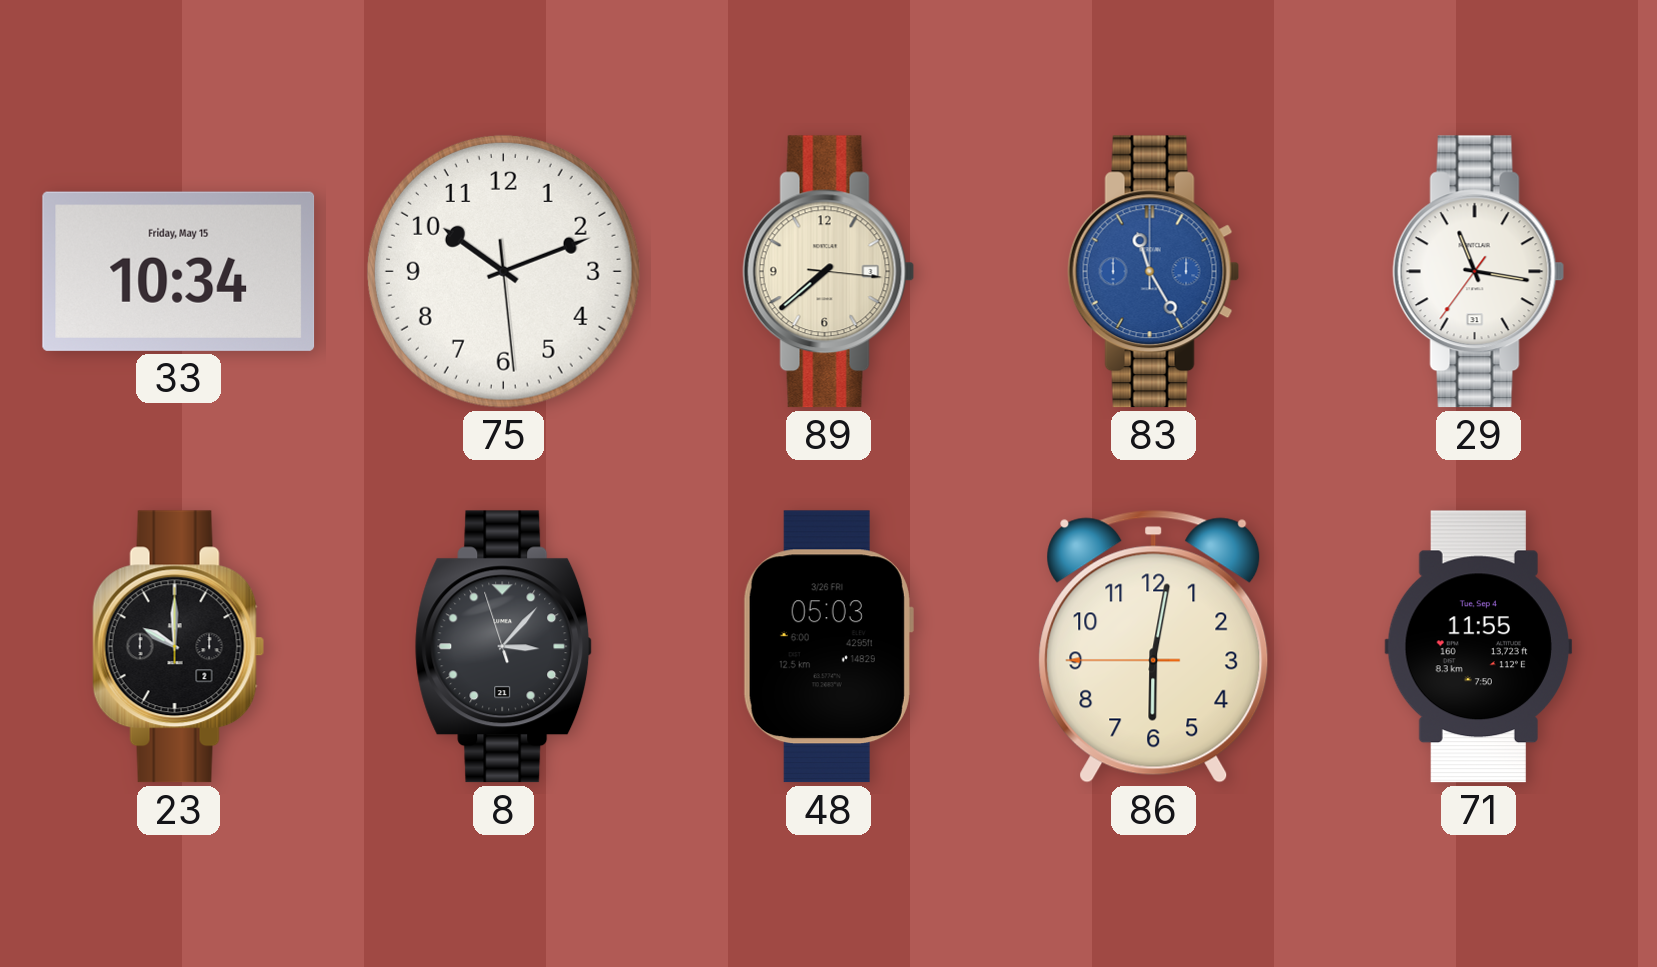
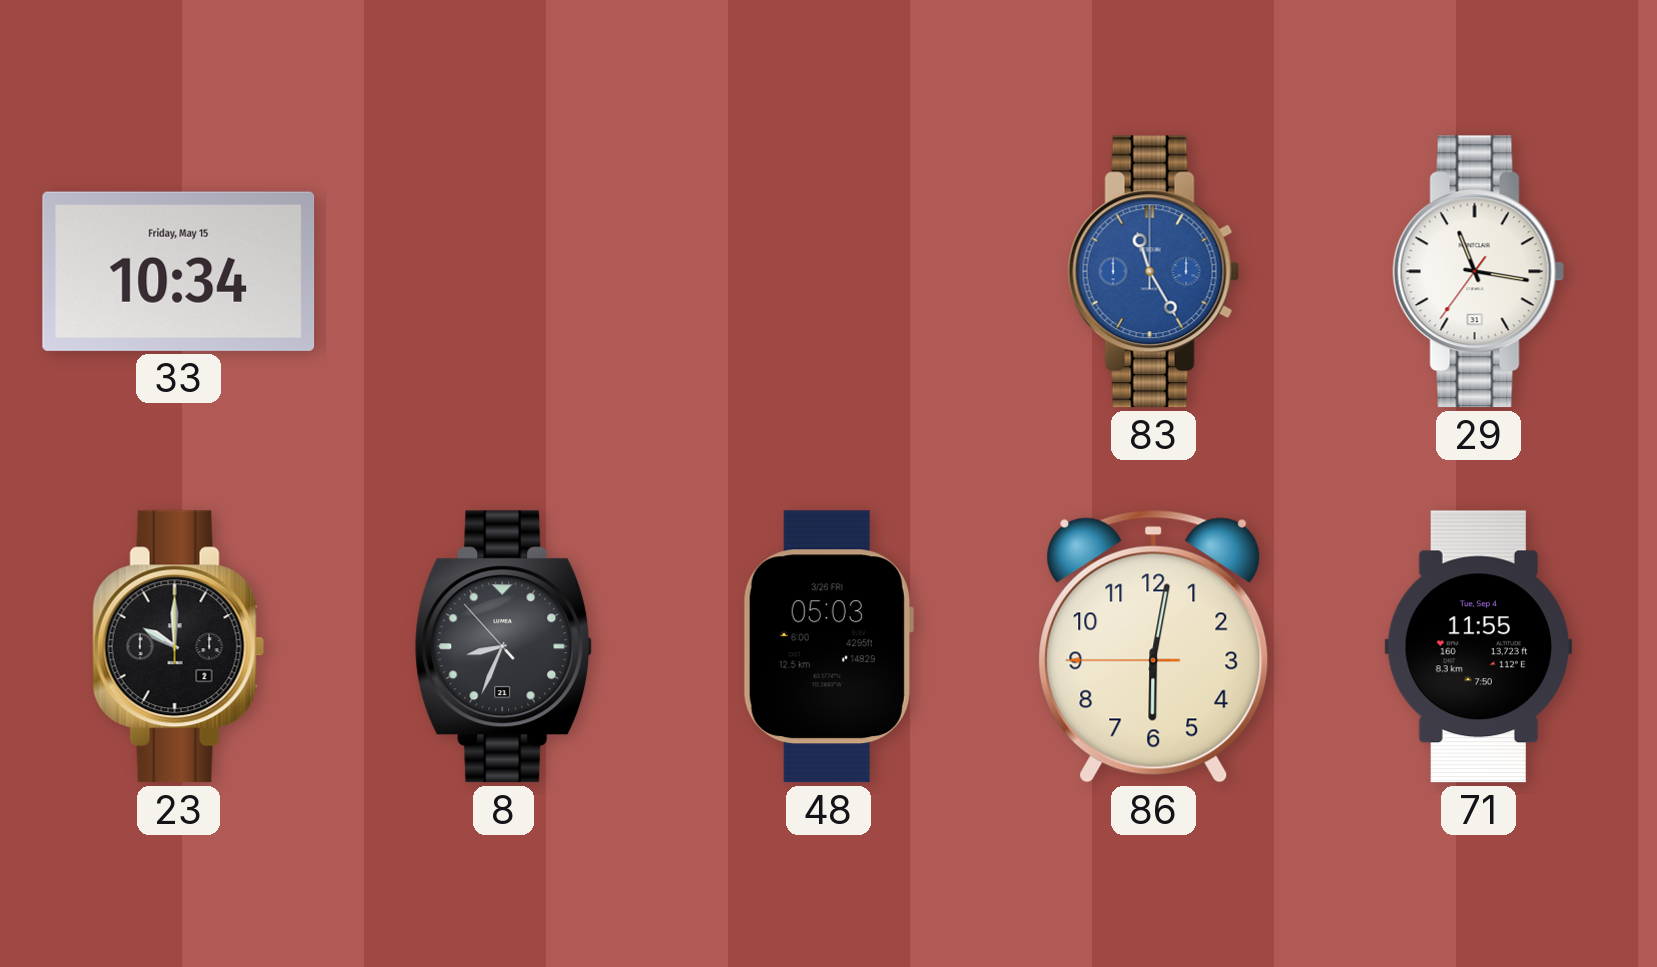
75: 10:11 -> none (503, 271)
89: 7:38 -> none (829, 272)
8: 3:06 -> 8:33 (504, 647)
